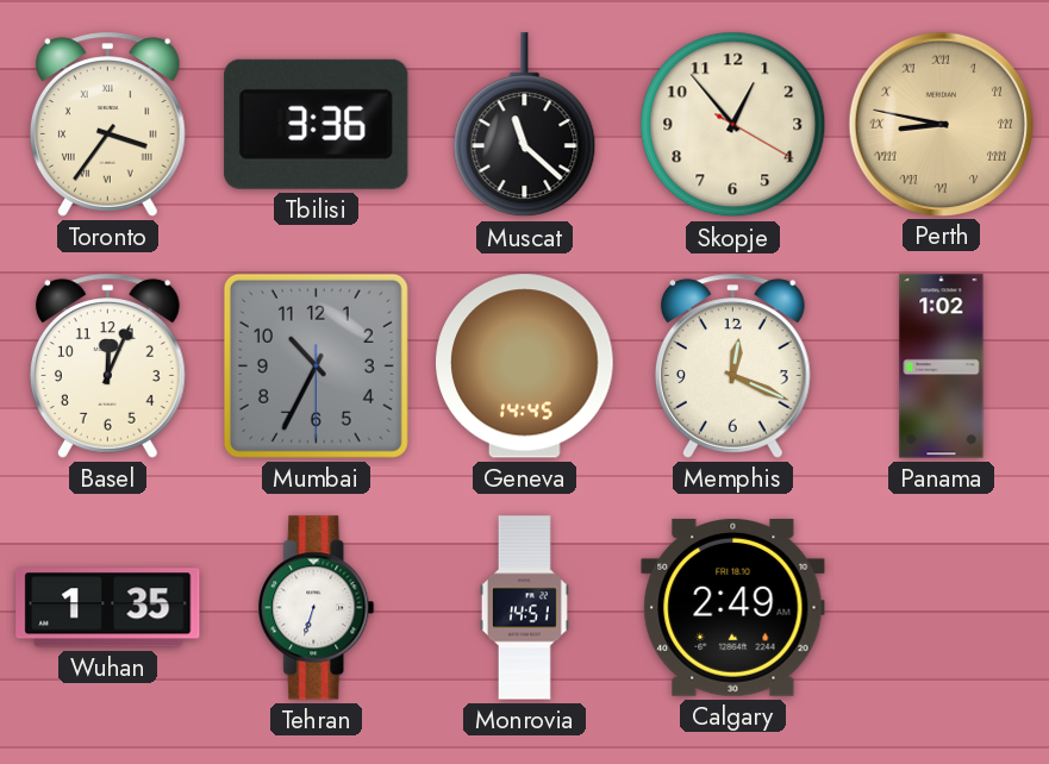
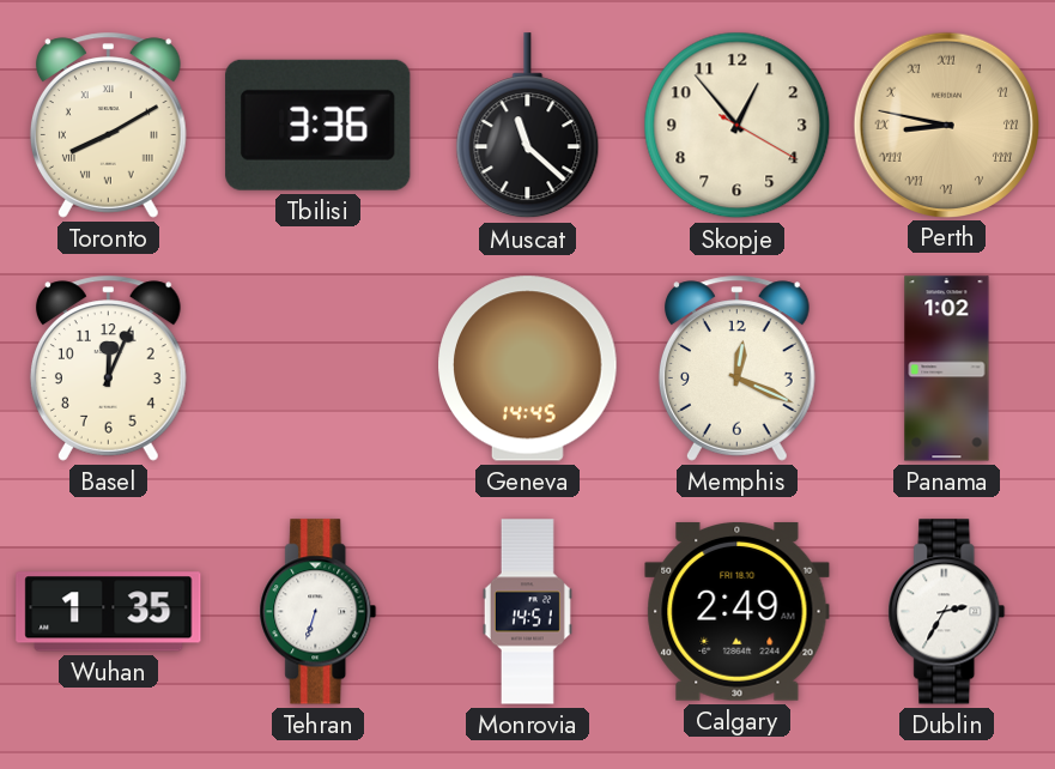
Toronto: 3:36 -> 8:10 (108, 126)
Mumbai: 10:34 -> none (316, 365)
Dublin: none -> 2:35 (947, 612)
